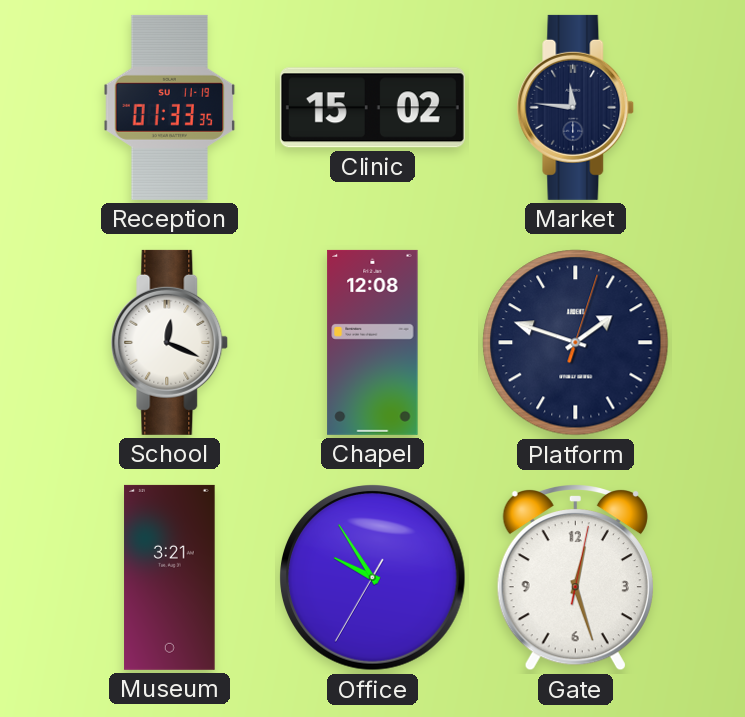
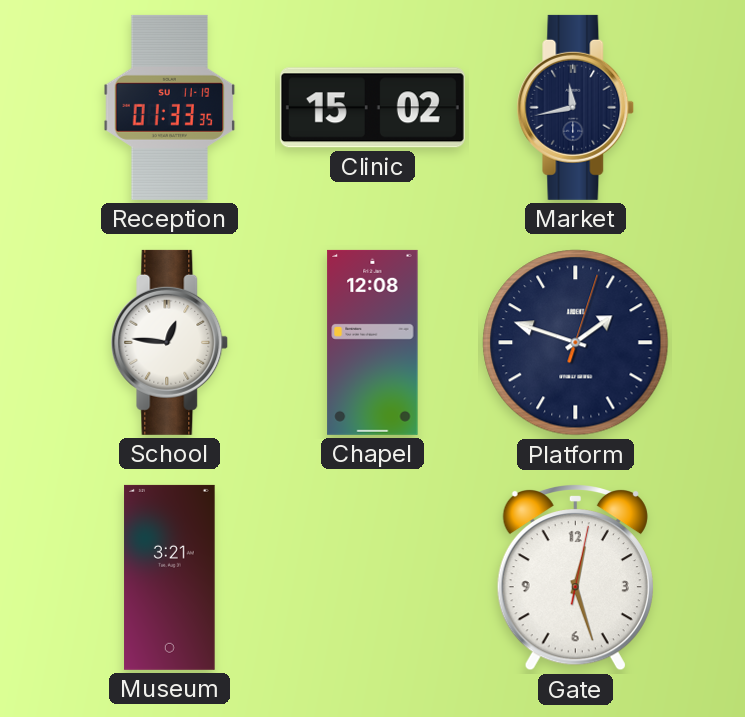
Market: 11:46 -> 11:43 (576, 107)
School: 12:19 -> 12:46 (170, 342)
Office: 9:54 -> none (373, 578)
